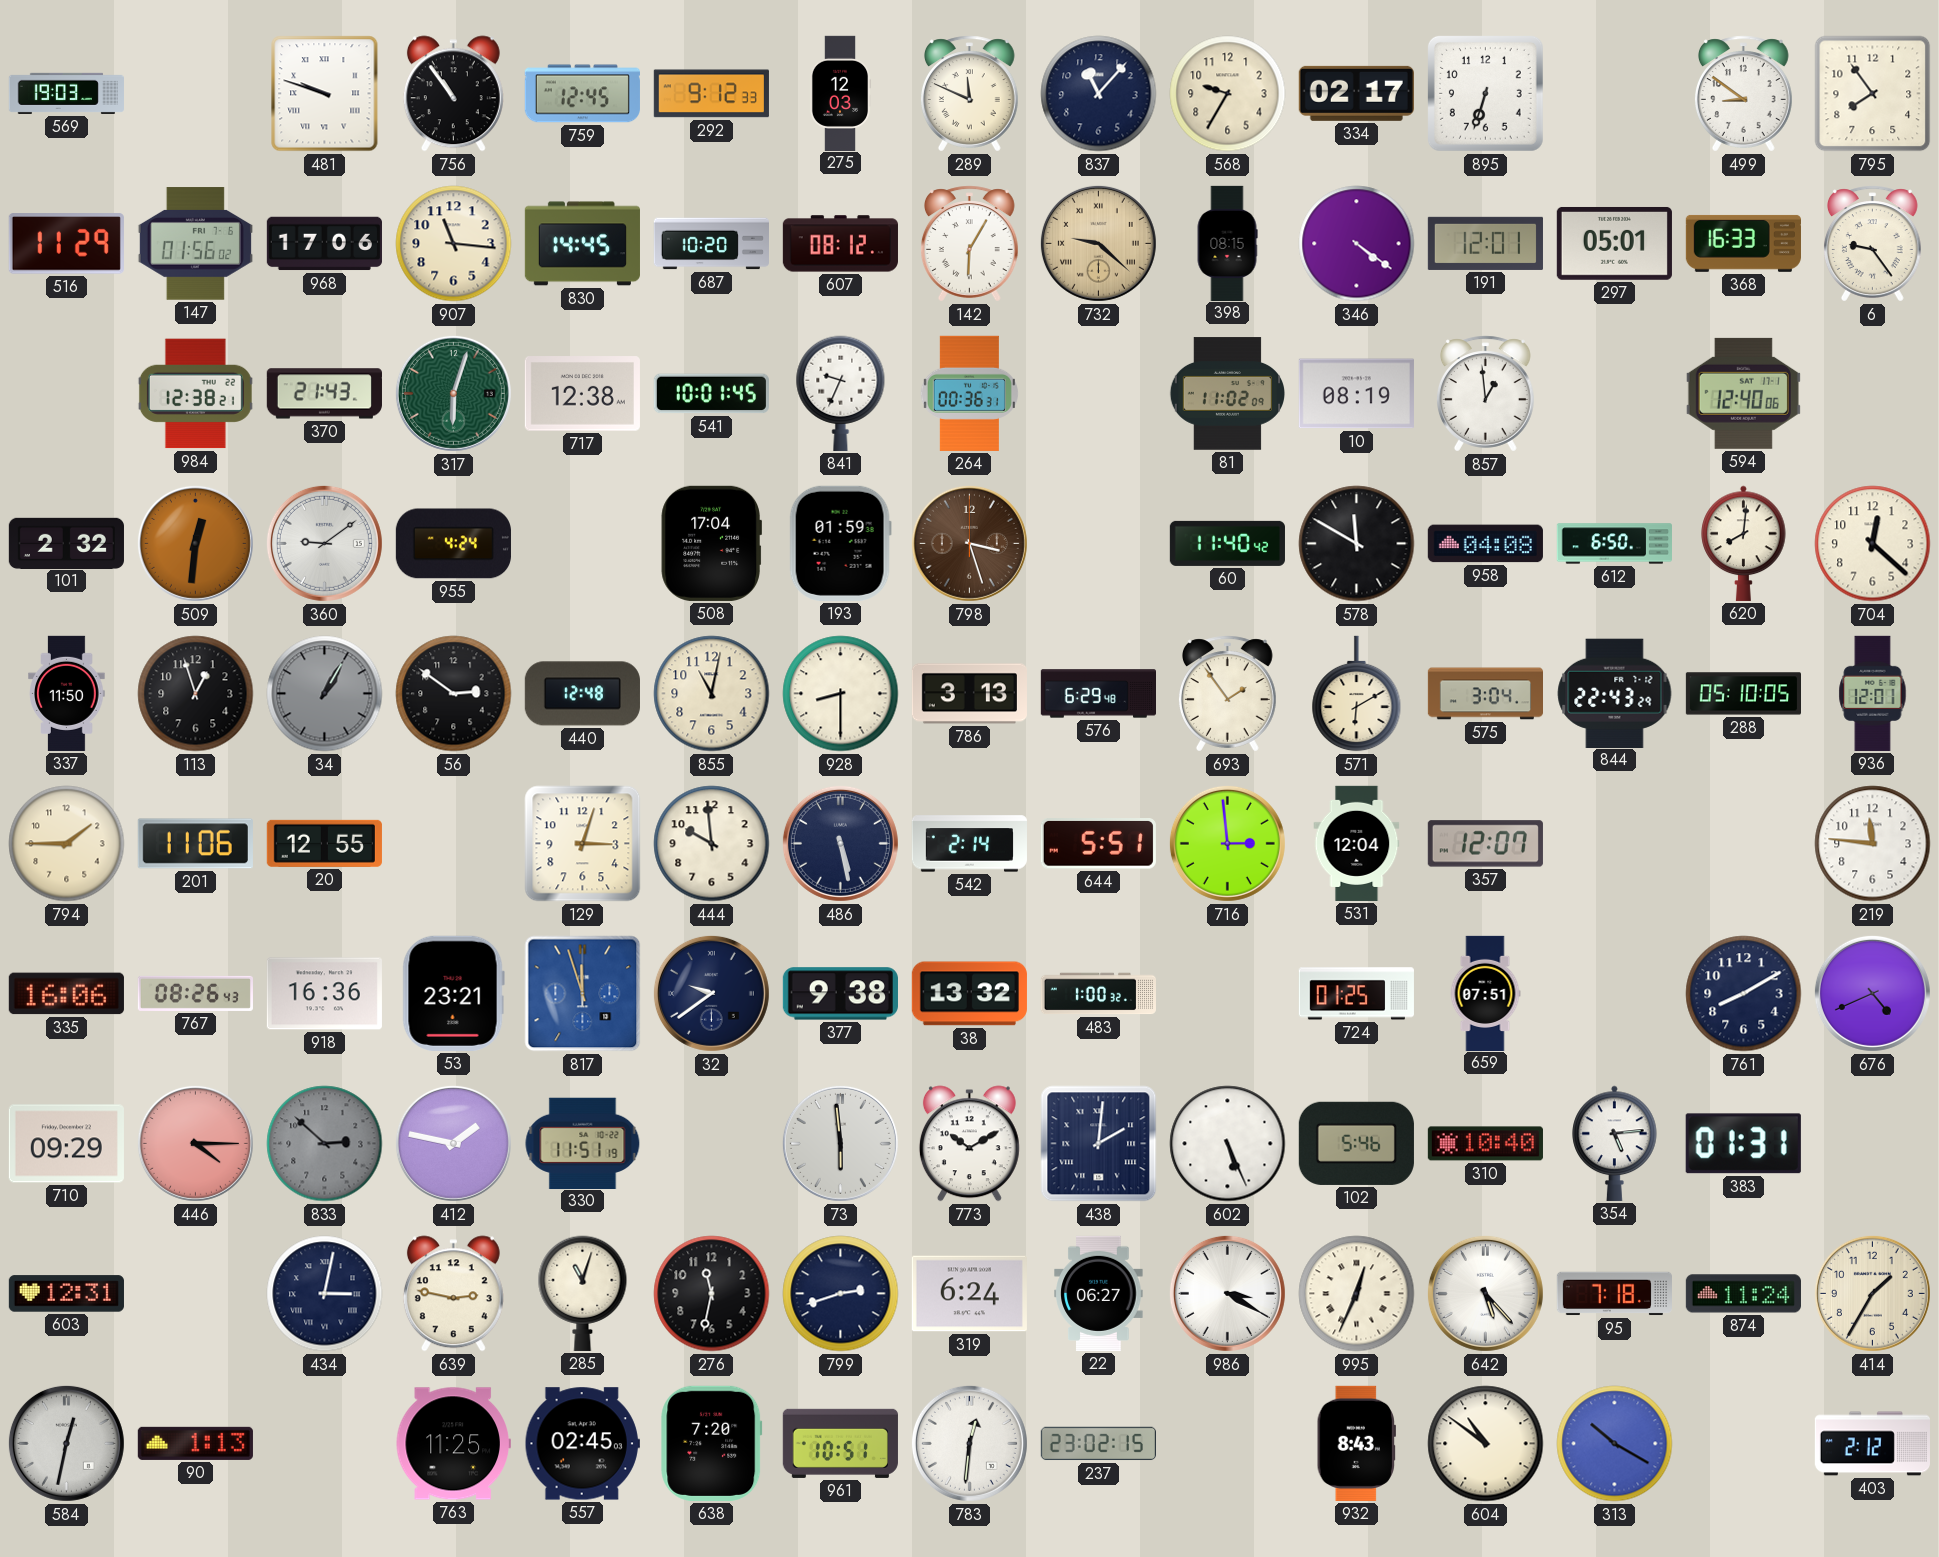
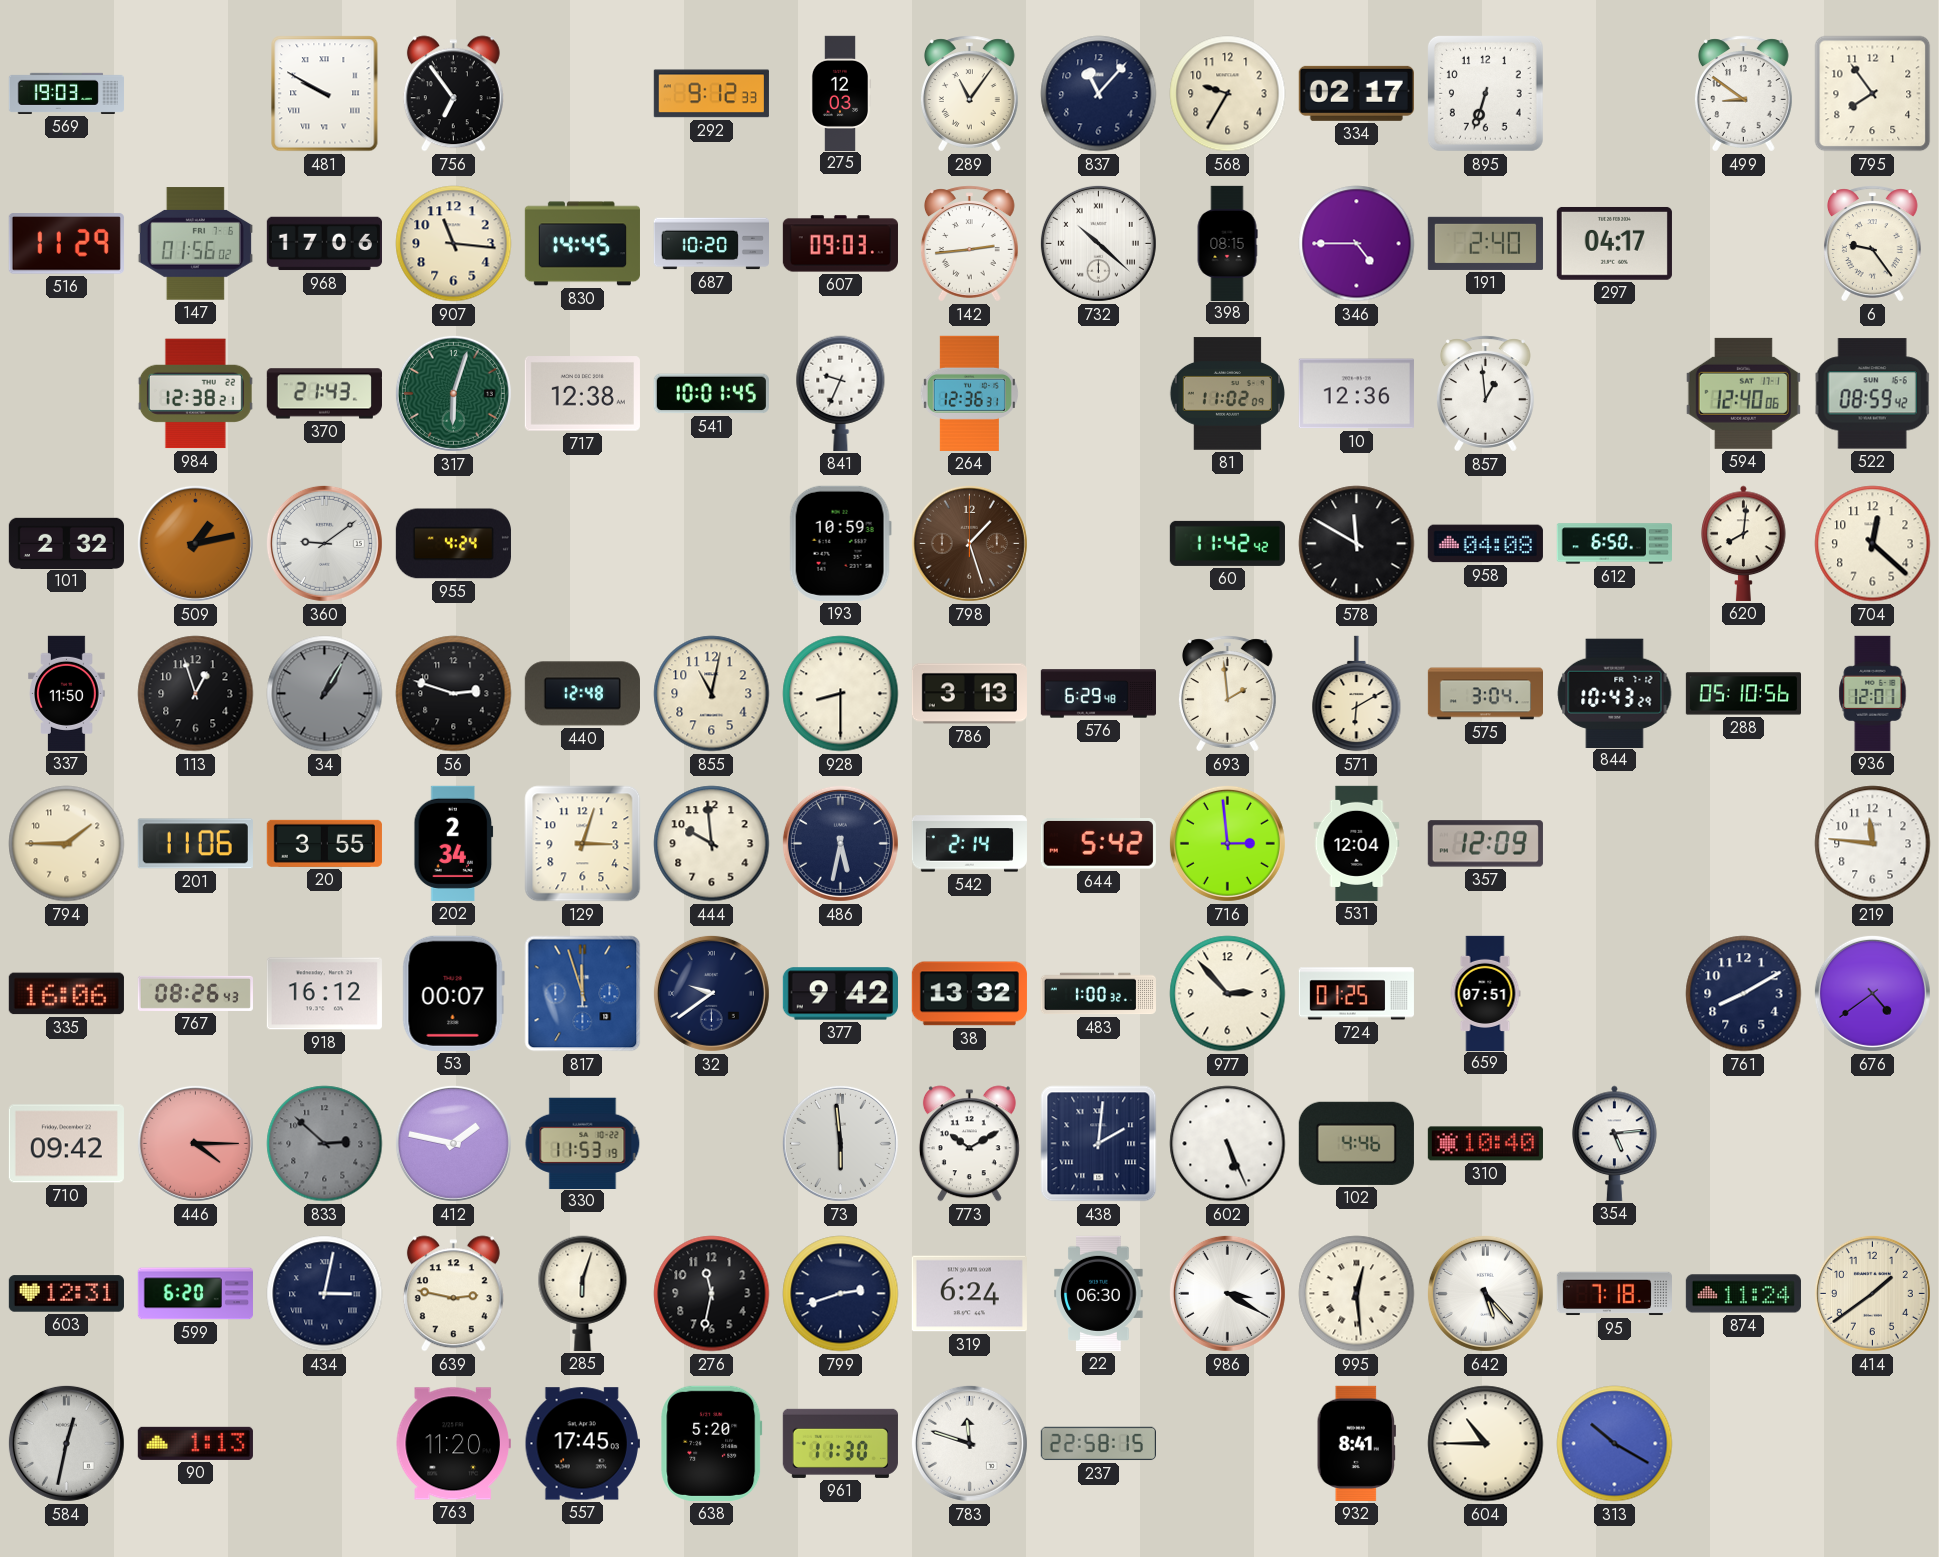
481: 9:48 -> 9:50 (325, 94)
756: 10:54 -> 6:54 (453, 94)
759: 12:45 -> none (582, 94)
289: 11:49 -> 11:06 (969, 94)
607: 08:12 -> 09:03 (840, 244)
142: 6:05 -> 2:44 (969, 244)
732: 9:22 -> 10:22 (1098, 243)
732 dial: champagne -> white (1098, 243)
346: 4:21 -> 4:45 (1357, 244)
191: 12:01 -> 2:40 (1485, 243)
297: 05:01 -> 04:17 (1614, 243)
368: 16:33 -> none (1743, 243)
264: 00:36 -> 12:36 (969, 393)
10: 08:19 -> 12:36 (1356, 394)
522: none -> 08:59 (1873, 394)
509: 12:31 -> 1:13 (195, 543)
508: 17:04 -> none (711, 543)
193: 01:59 -> 10:59 (840, 543)
798: 3:27 -> 1:27 (969, 543)
60: 11:40 -> 11:42 (1227, 543)
56: 2:51 -> 2:48 (454, 694)
693: 1:54 -> 1:59 (1227, 694)
844: 22:43 -> 10:43 (1615, 693)
288: 05:10:05 -> 05:10:56 (1743, 694)
20: 12:55 -> 3:55 (324, 843)
202: none -> 2:34 (454, 843)
486: 5:28 -> 5:32 (840, 843)
644: 5:51 -> 5:42 (1098, 844)
357: 12:07 -> 12:09 (1485, 844)
918: 16:36 -> 16:12 (324, 994)
53: 23:21 -> 00:07 (453, 993)
377: 9:38 -> 9:42 (840, 994)
977: none -> 2:53 (1228, 994)
676: 4:41 -> 4:39 (1872, 993)
710: 09:29 -> 09:42 (66, 1144)
330: 11:51 -> 11:53 (583, 1143)
102: 5:46 -> 4:46 (1356, 1143)
383: 01:31 -> none (1743, 1144)
599: none -> 6:20 (195, 1294)
285: 11:03 -> 6:03 (583, 1293)
22: 06:27 -> 06:30 (1099, 1293)
995: 12:34 -> 12:29 (1357, 1294)
414: 1:35 -> 1:39 (1872, 1293)
763: 11:25 -> 11:20 (453, 1444)
557: 02:45 -> 17:45 (582, 1444)
638: 7:20 -> 5:20 (712, 1443)
961: 10:51 -> 11:30 (840, 1443)
783: 12:31 -> 11:48 (969, 1443)
237: 23:02 -> 22:58 (1098, 1444)
932: 8:43 -> 8:41 (1356, 1443)
604: 10:51 -> 10:45 (1486, 1444)
403: 2:12 -> none (1872, 1444)
